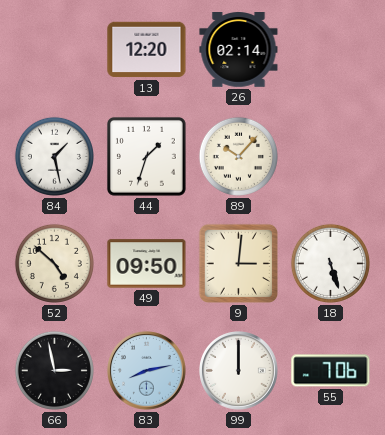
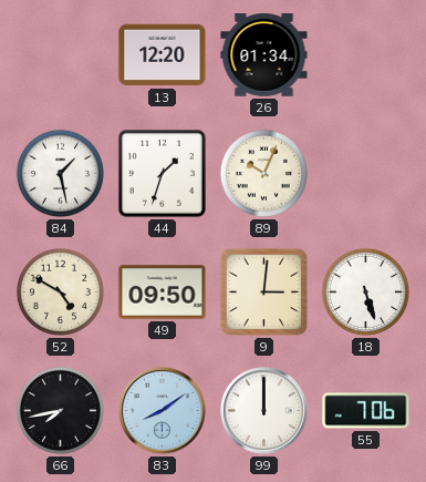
26: 02:14 -> 01:34 (264, 55)
89: 10:07 -> 10:04 (263, 173)
52: 4:52 -> 4:50 (60, 291)
66: 2:58 -> 7:43 (60, 410)
83: 8:13 -> 8:09 (163, 411)
